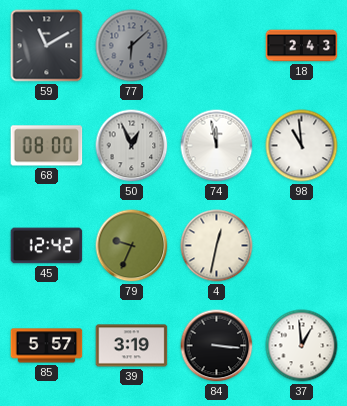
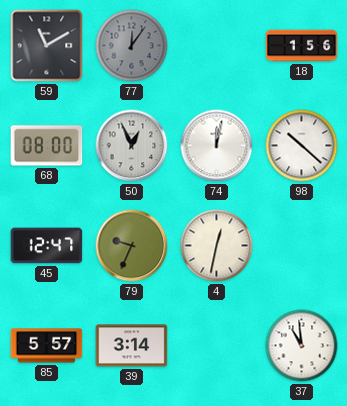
77: 6:08 -> 12:06 (132, 46)
18: 2:43 -> 1:56 (302, 46)
74: 11:58 -> 12:02 (217, 146)
98: 10:59 -> 10:22 (302, 146)
45: 12:42 -> 12:47 (47, 246)
39: 3:19 -> 3:14 (132, 346)
84: 3:16 -> none (217, 346)
37: 12:59 -> 10:59 (302, 346)
